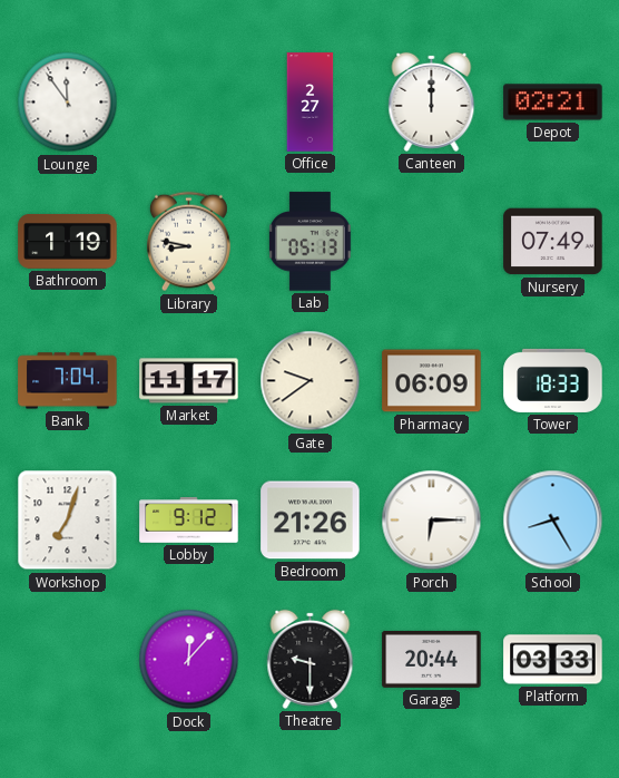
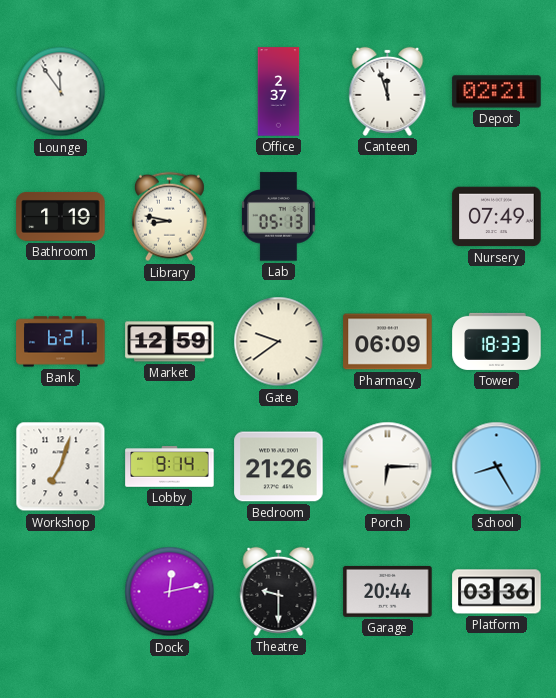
Office: 2:27 -> 2:37 (279, 92)
Canteen: 12:00 -> 11:57 (388, 91)
Bank: 7:04 -> 6:21 (61, 342)
Market: 11:17 -> 12:59 (170, 342)
Lobby: 9:12 -> 9:14 (170, 467)
Dock: 12:07 -> 12:13 (170, 592)
Platform: 03:33 -> 03:36 (497, 592)
